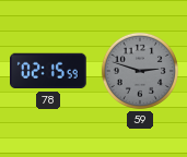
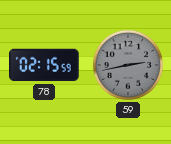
59: 2:48 -> 2:43 (128, 65)
